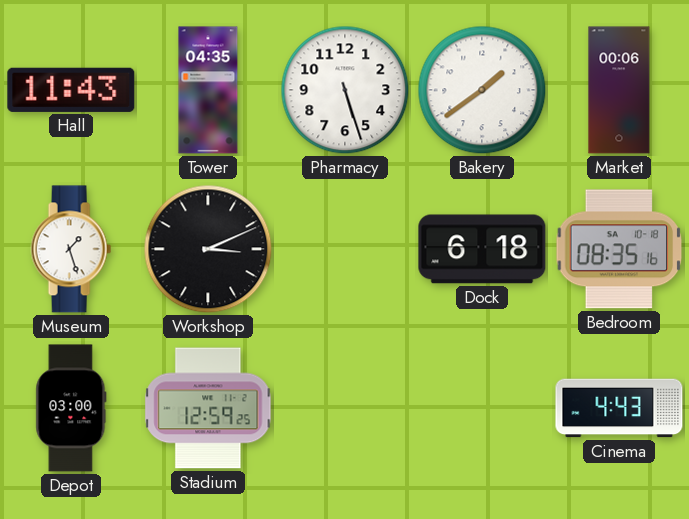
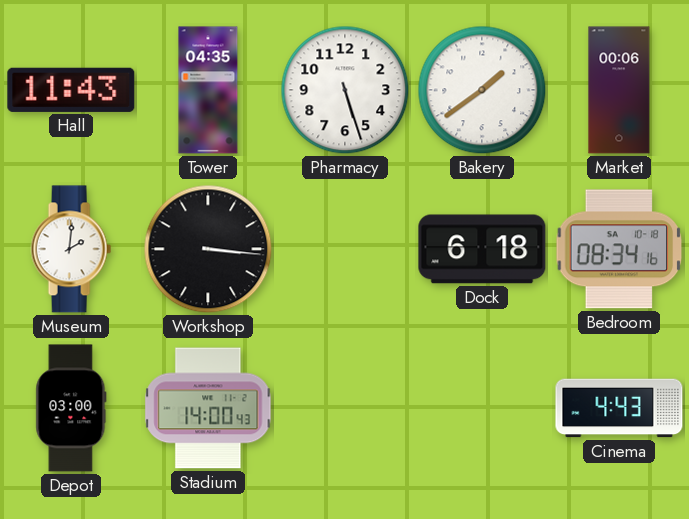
Museum: 1:27 -> 2:01 (71, 249)
Workshop: 3:11 -> 3:16 (208, 249)
Bedroom: 08:35 -> 08:34 (619, 249)
Stadium: 12:59 -> 14:00 (208, 408)
